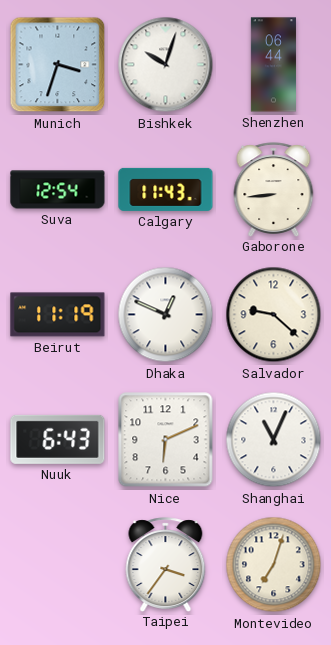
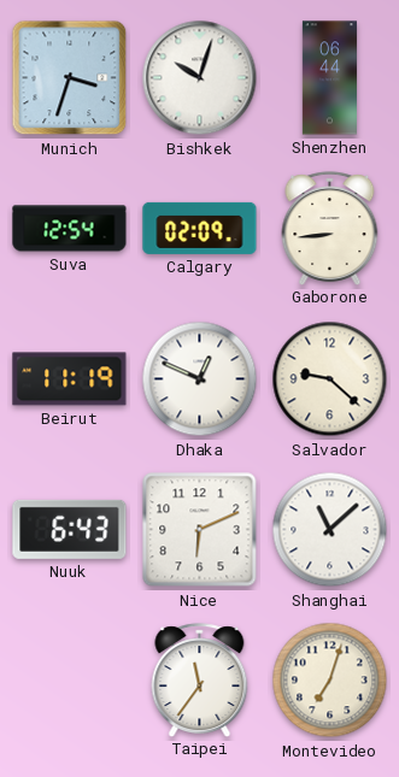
Calgary: 11:43 -> 02:09 (200, 228)
Shanghai: 11:04 -> 11:08 (330, 530)
Taipei: 3:36 -> 11:36 (200, 679)
